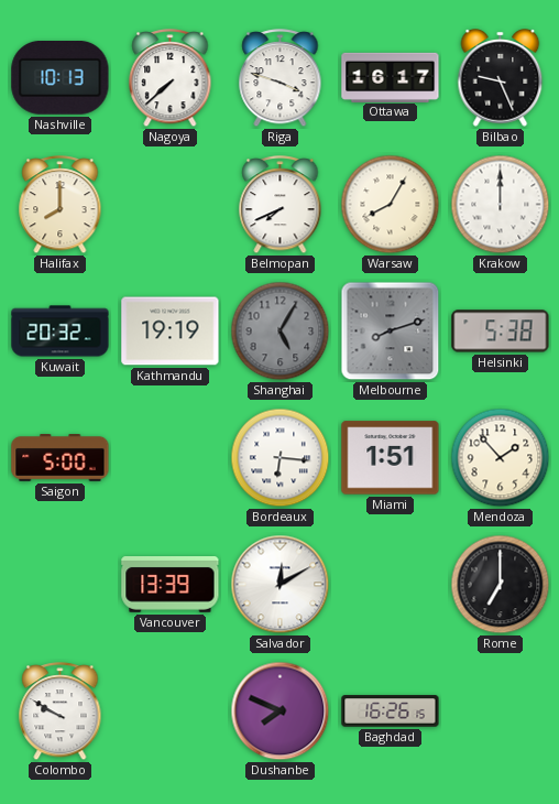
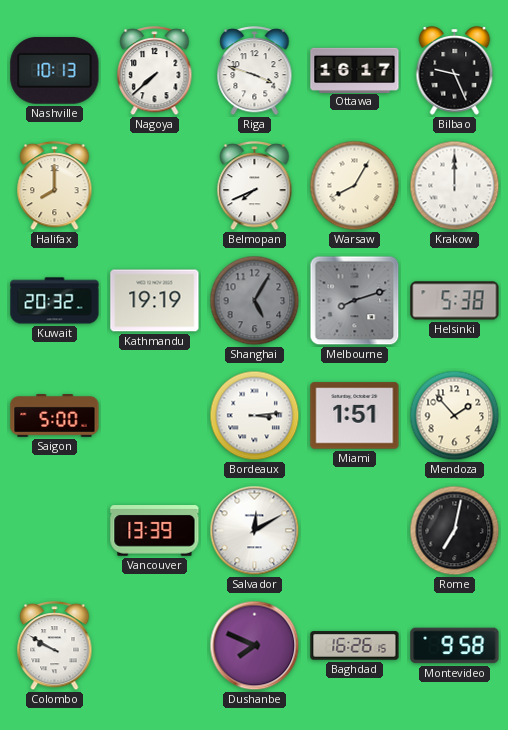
Bordeaux: 6:16 -> 3:14 (255, 416)
Rome: 7:00 -> 7:02 (455, 531)
Montevideo: none -> 9:58 (455, 646)
